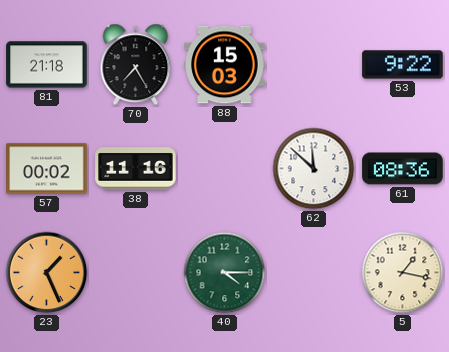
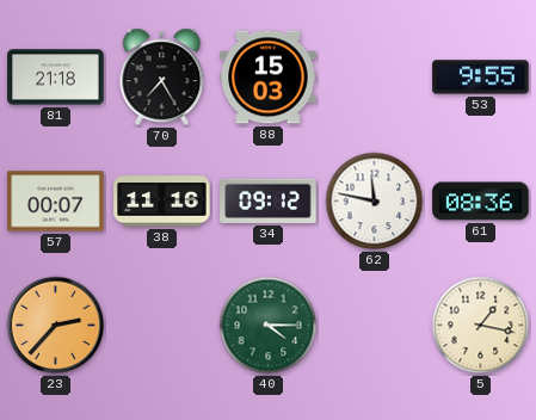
53: 9:22 -> 9:55 (481, 78)
57: 00:02 -> 00:07 (56, 202)
34: none -> 09:12 (269, 200)
62: 11:52 -> 11:47 (375, 202)
23: 1:26 -> 2:37 (56, 326)
